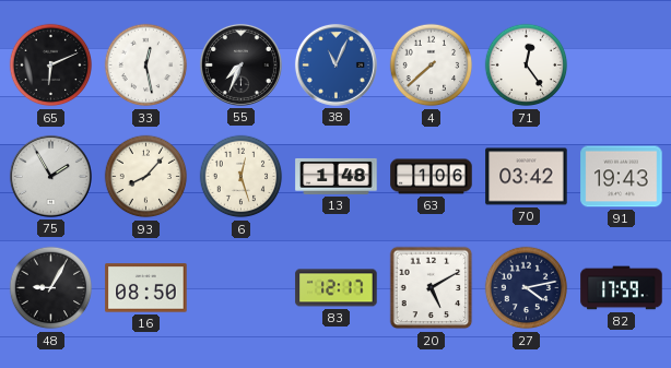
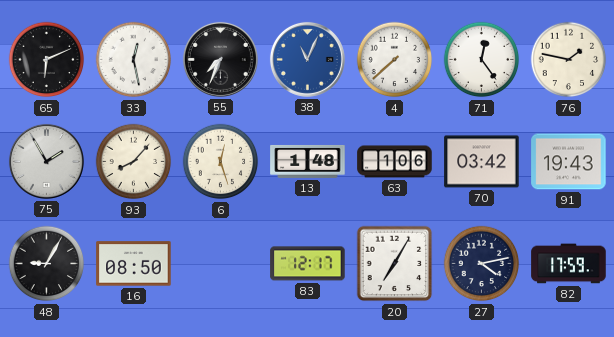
76: none -> 1:47 (569, 60)
20: 5:10 -> 7:05 (395, 264)
